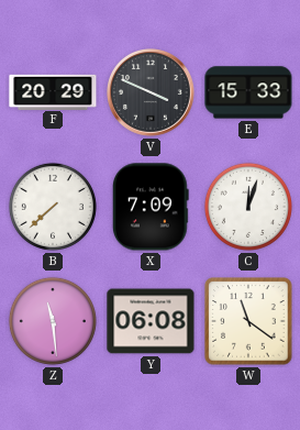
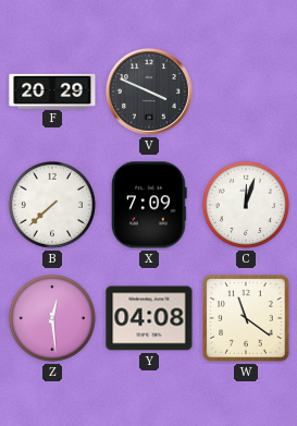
E: 15:33 -> none (248, 92)
Z: 11:29 -> 12:29 (52, 318)
Y: 06:08 -> 04:08 (149, 318)
